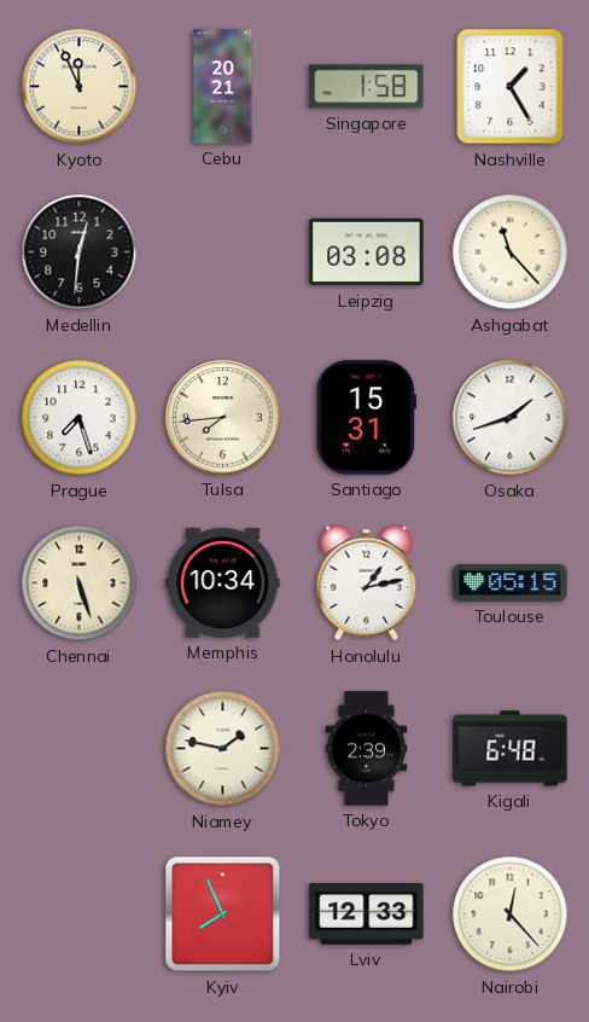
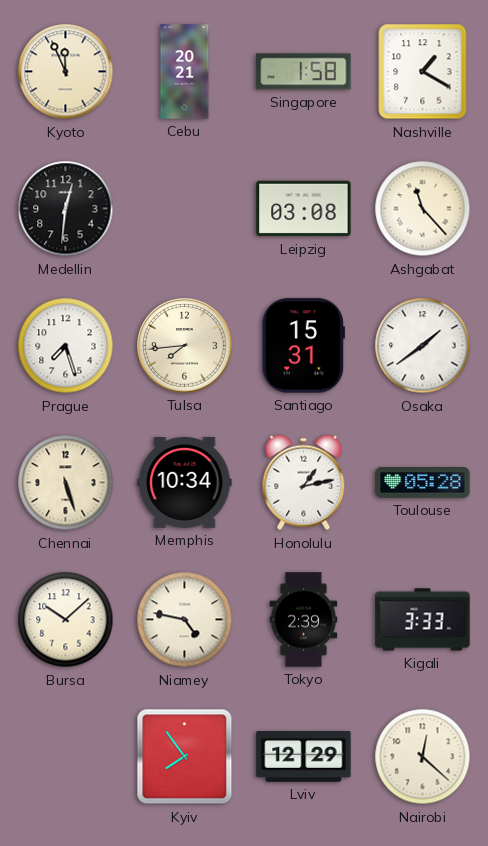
Nashville: 1:25 -> 1:20 (423, 72)
Osaka: 1:42 -> 1:39 (423, 346)
Toulouse: 05:15 -> 05:28 (423, 483)
Bursa: none -> 10:08 (66, 620)
Niamey: 1:47 -> 4:47 (185, 620)
Kigali: 6:48 -> 3:33 (423, 620)
Kyiv: 7:56 -> 7:54 (185, 757)
Lviv: 12:33 -> 12:29 (304, 757)
Nairobi: 12:23 -> 12:22 (423, 757)
